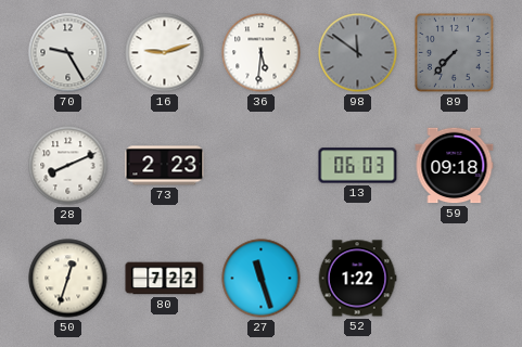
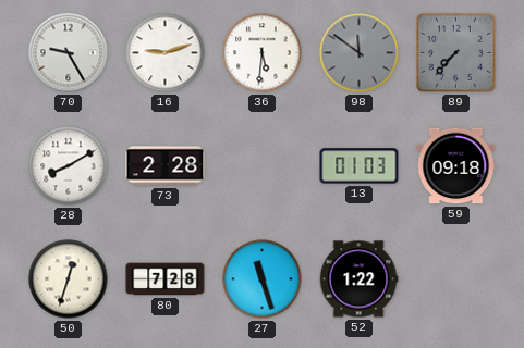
28: 8:11 -> 8:10 (69, 166)
73: 2:23 -> 2:28 (166, 166)
13: 06:03 -> 01:03 (360, 166)
80: 7:22 -> 7:28 (166, 279)
